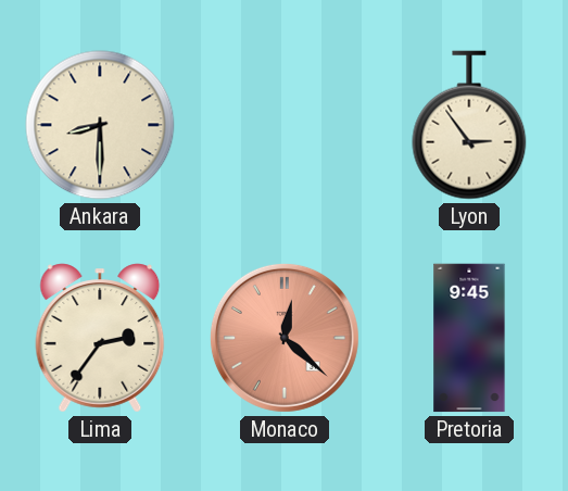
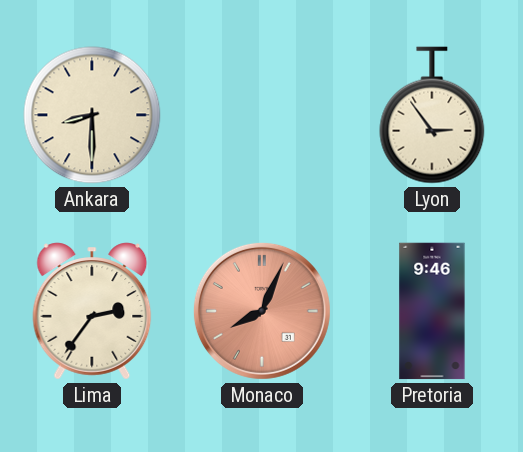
Monaco: 12:22 -> 8:04 (262, 311)
Pretoria: 9:45 -> 9:46 (432, 311)
